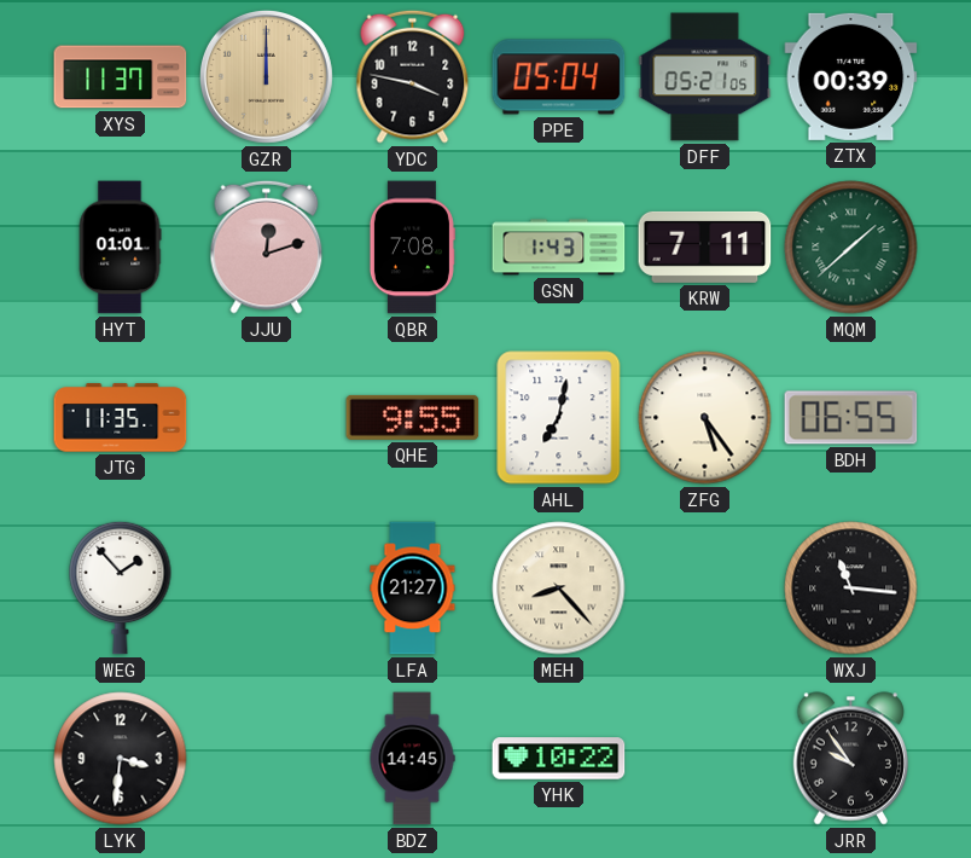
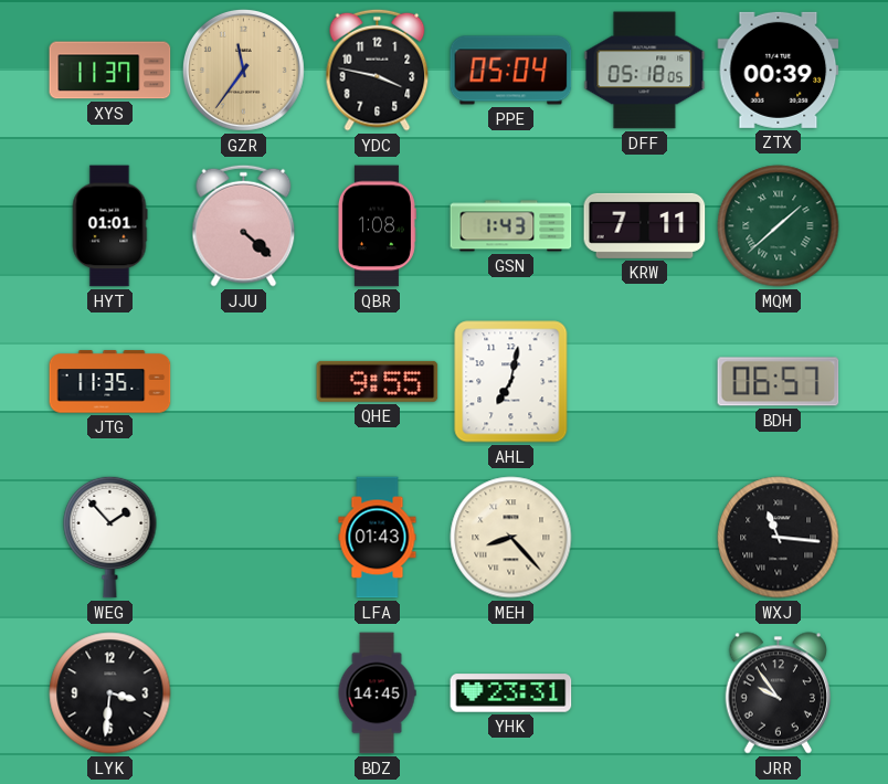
GZR: 12:00 -> 11:36 (243, 70)
DFF: 05:21 -> 05:18 (645, 71)
JJU: 12:12 -> 4:22 (244, 225)
QBR: 7:08 -> 1:08 (377, 226)
ZFG: 5:24 -> none (705, 418)
BDH: 06:55 -> 06:57 (779, 382)
LFA: 21:27 -> 01:43 (378, 538)
YHK: 10:22 -> 23:31 (511, 693)
